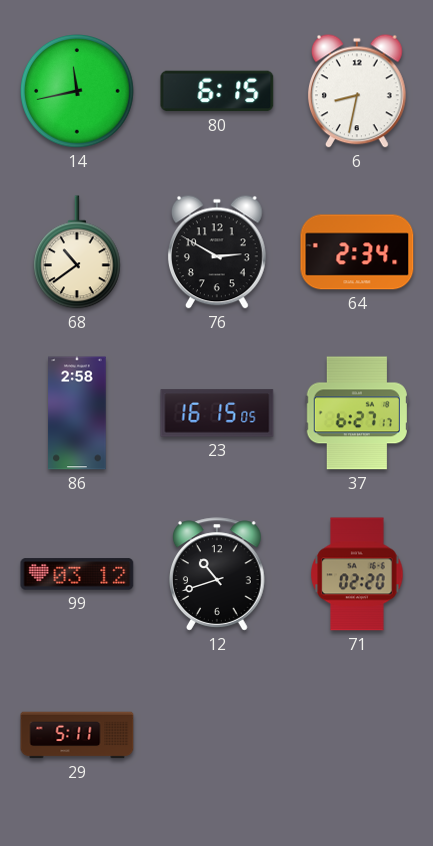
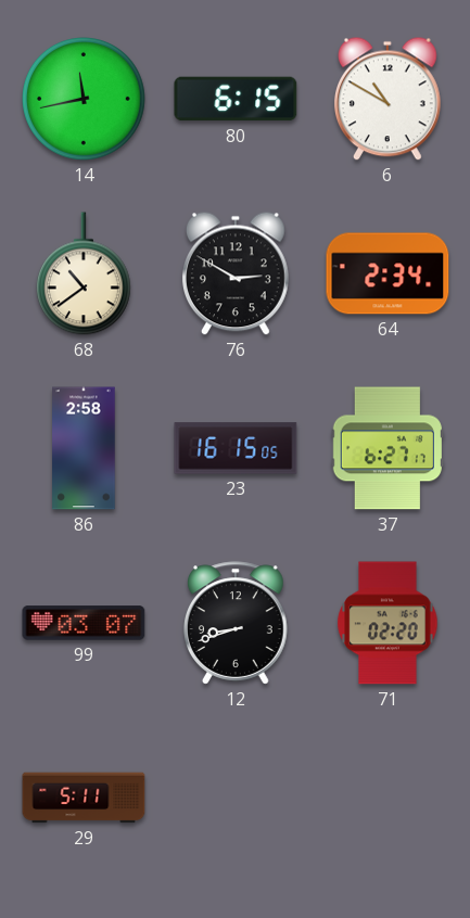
6: 8:32 -> 10:50 (388, 99)
99: 03:12 -> 03:07 (84, 623)
12: 10:42 -> 8:42 (237, 623)
